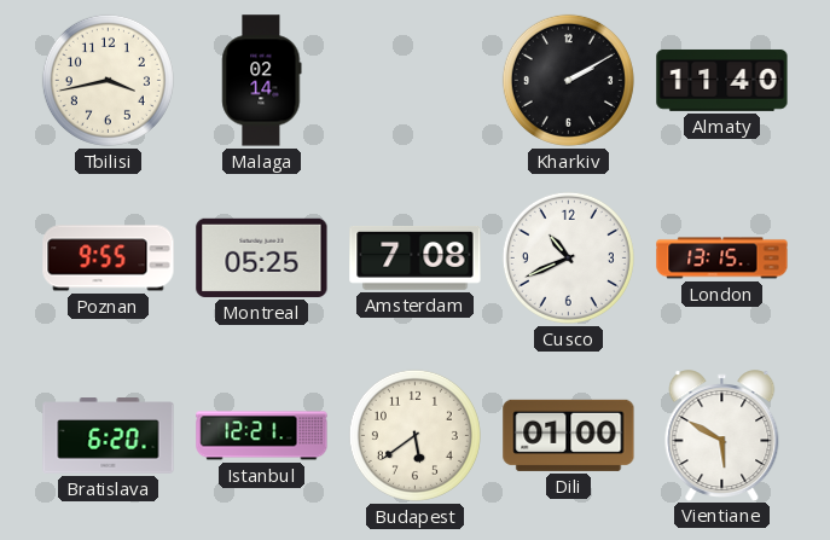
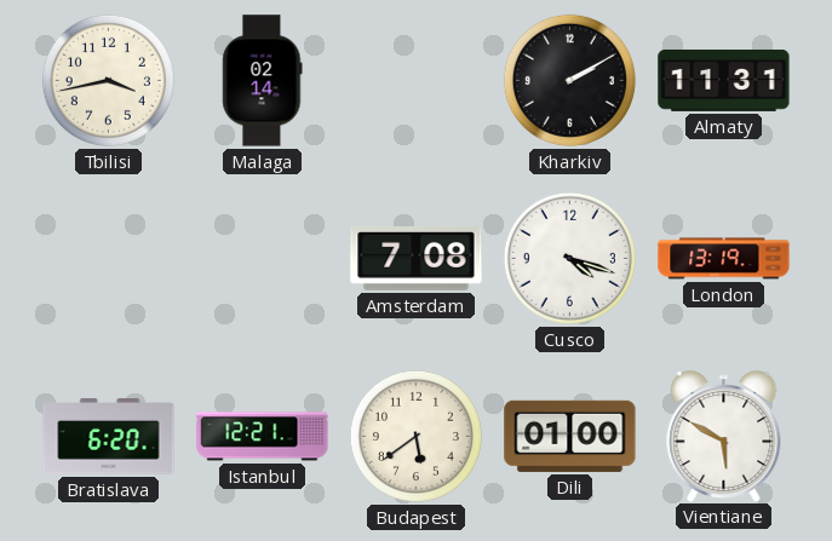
Almaty: 11:40 -> 11:31 (724, 80)
Poznan: 9:55 -> none (109, 259)
Montreal: 05:25 -> none (262, 257)
Cusco: 10:41 -> 4:18 (569, 258)
London: 13:15 -> 13:19 (724, 259)
